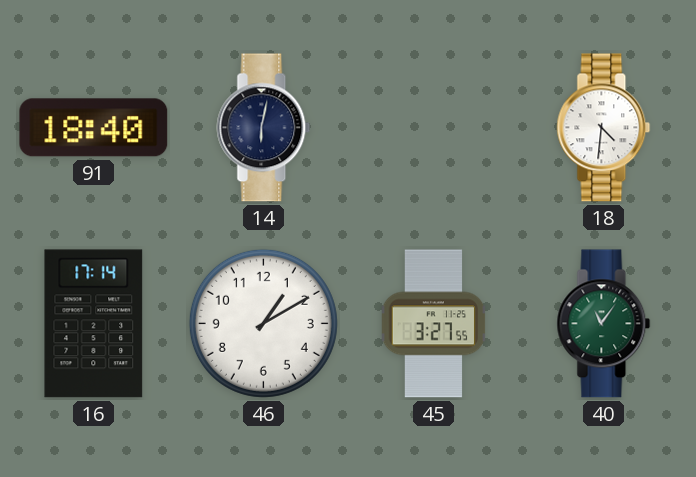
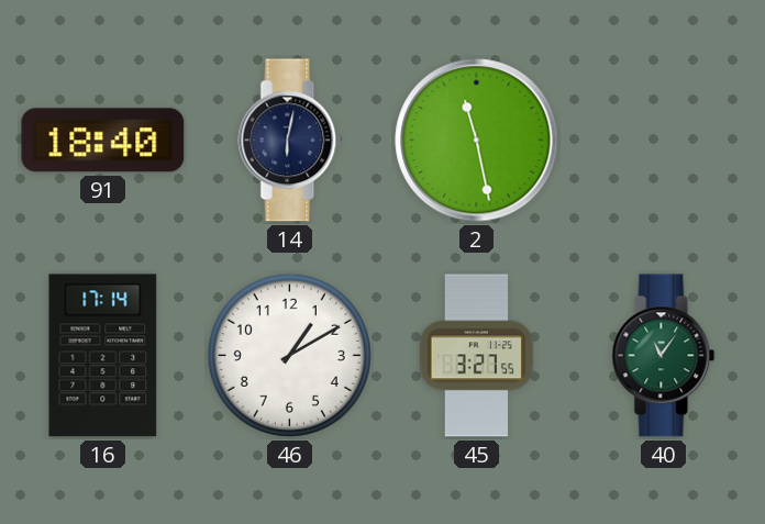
2: none -> 11:28 (477, 141)
18: 4:31 -> none (604, 128)
